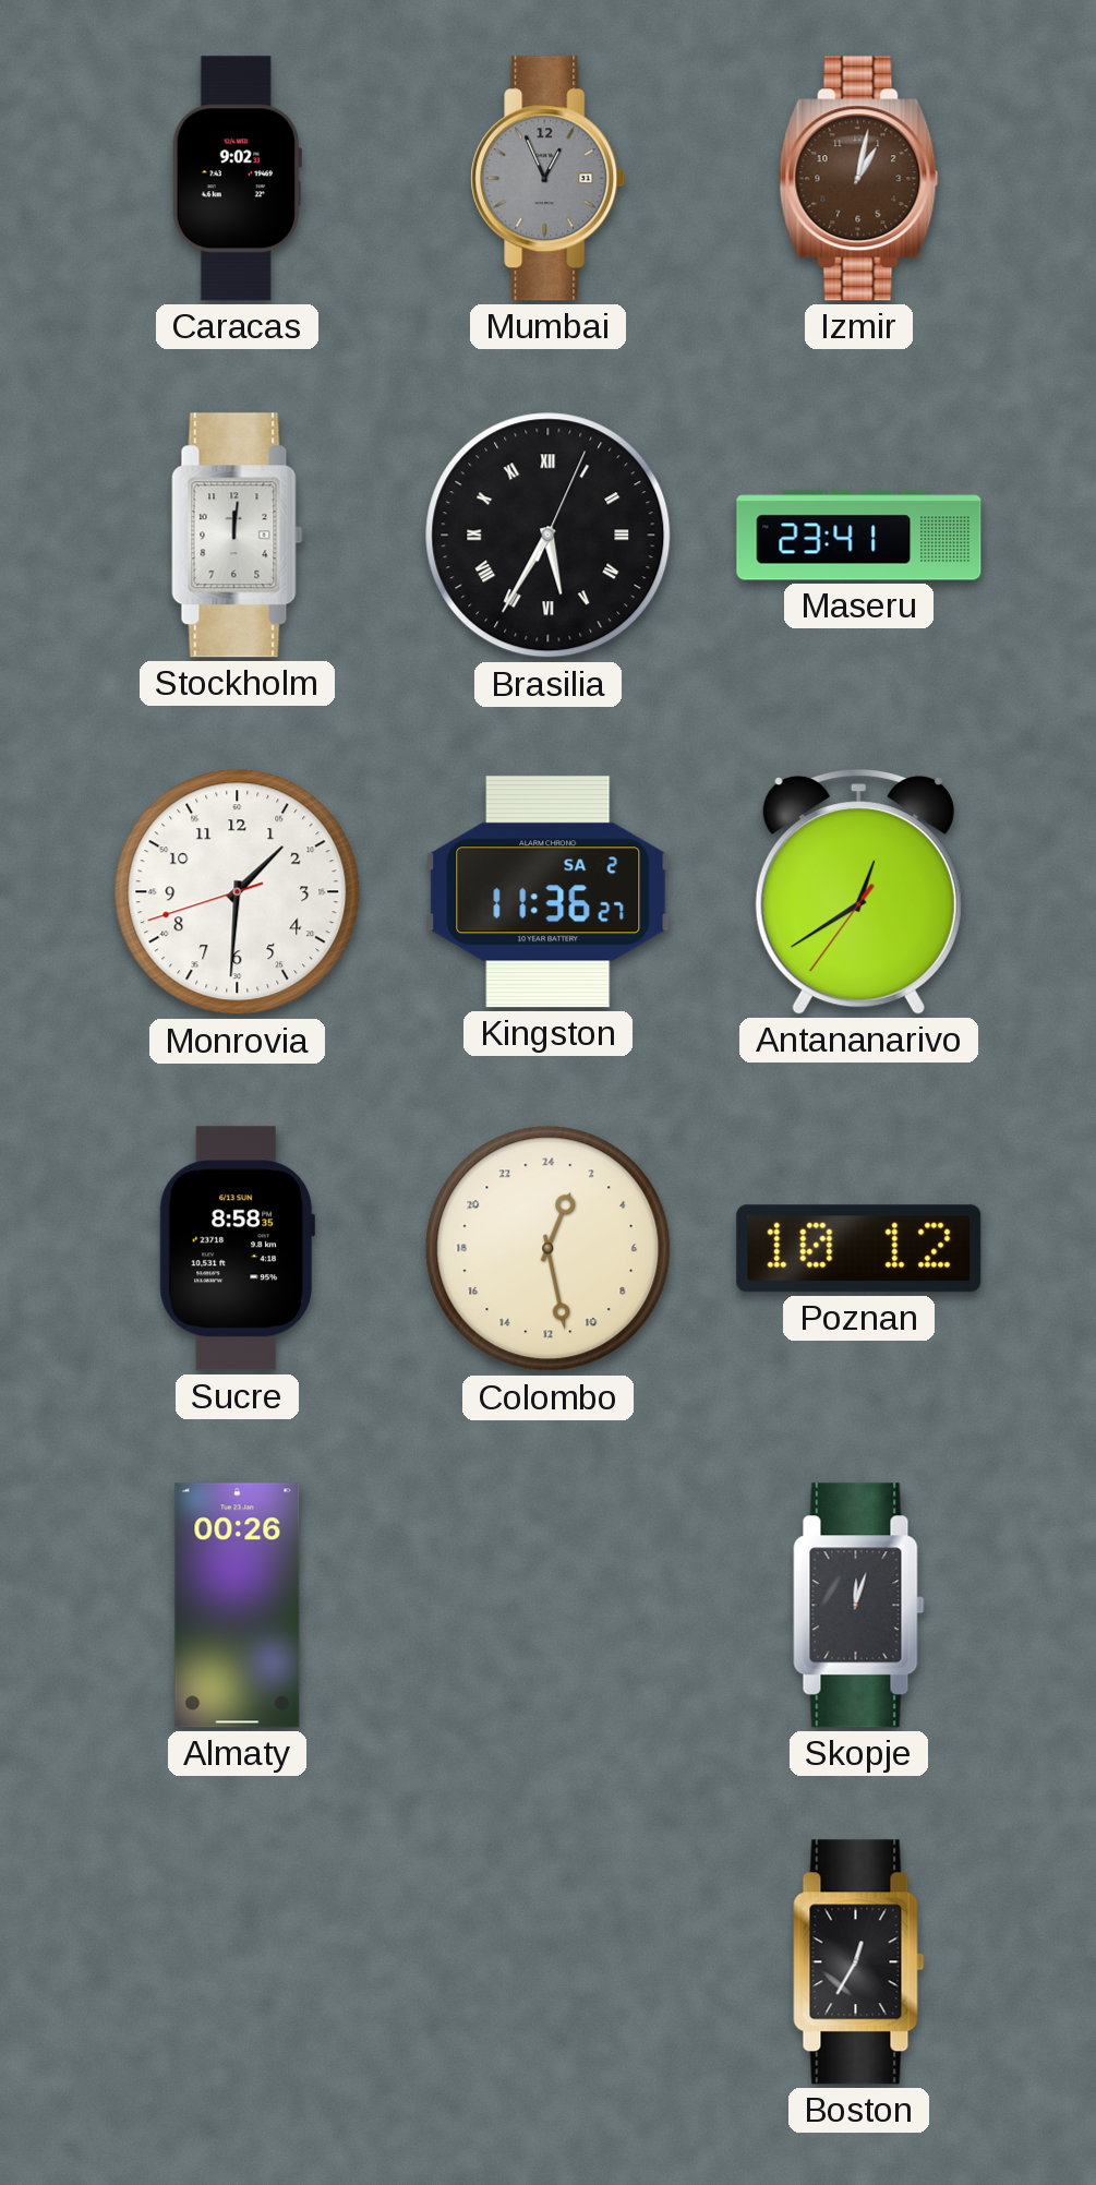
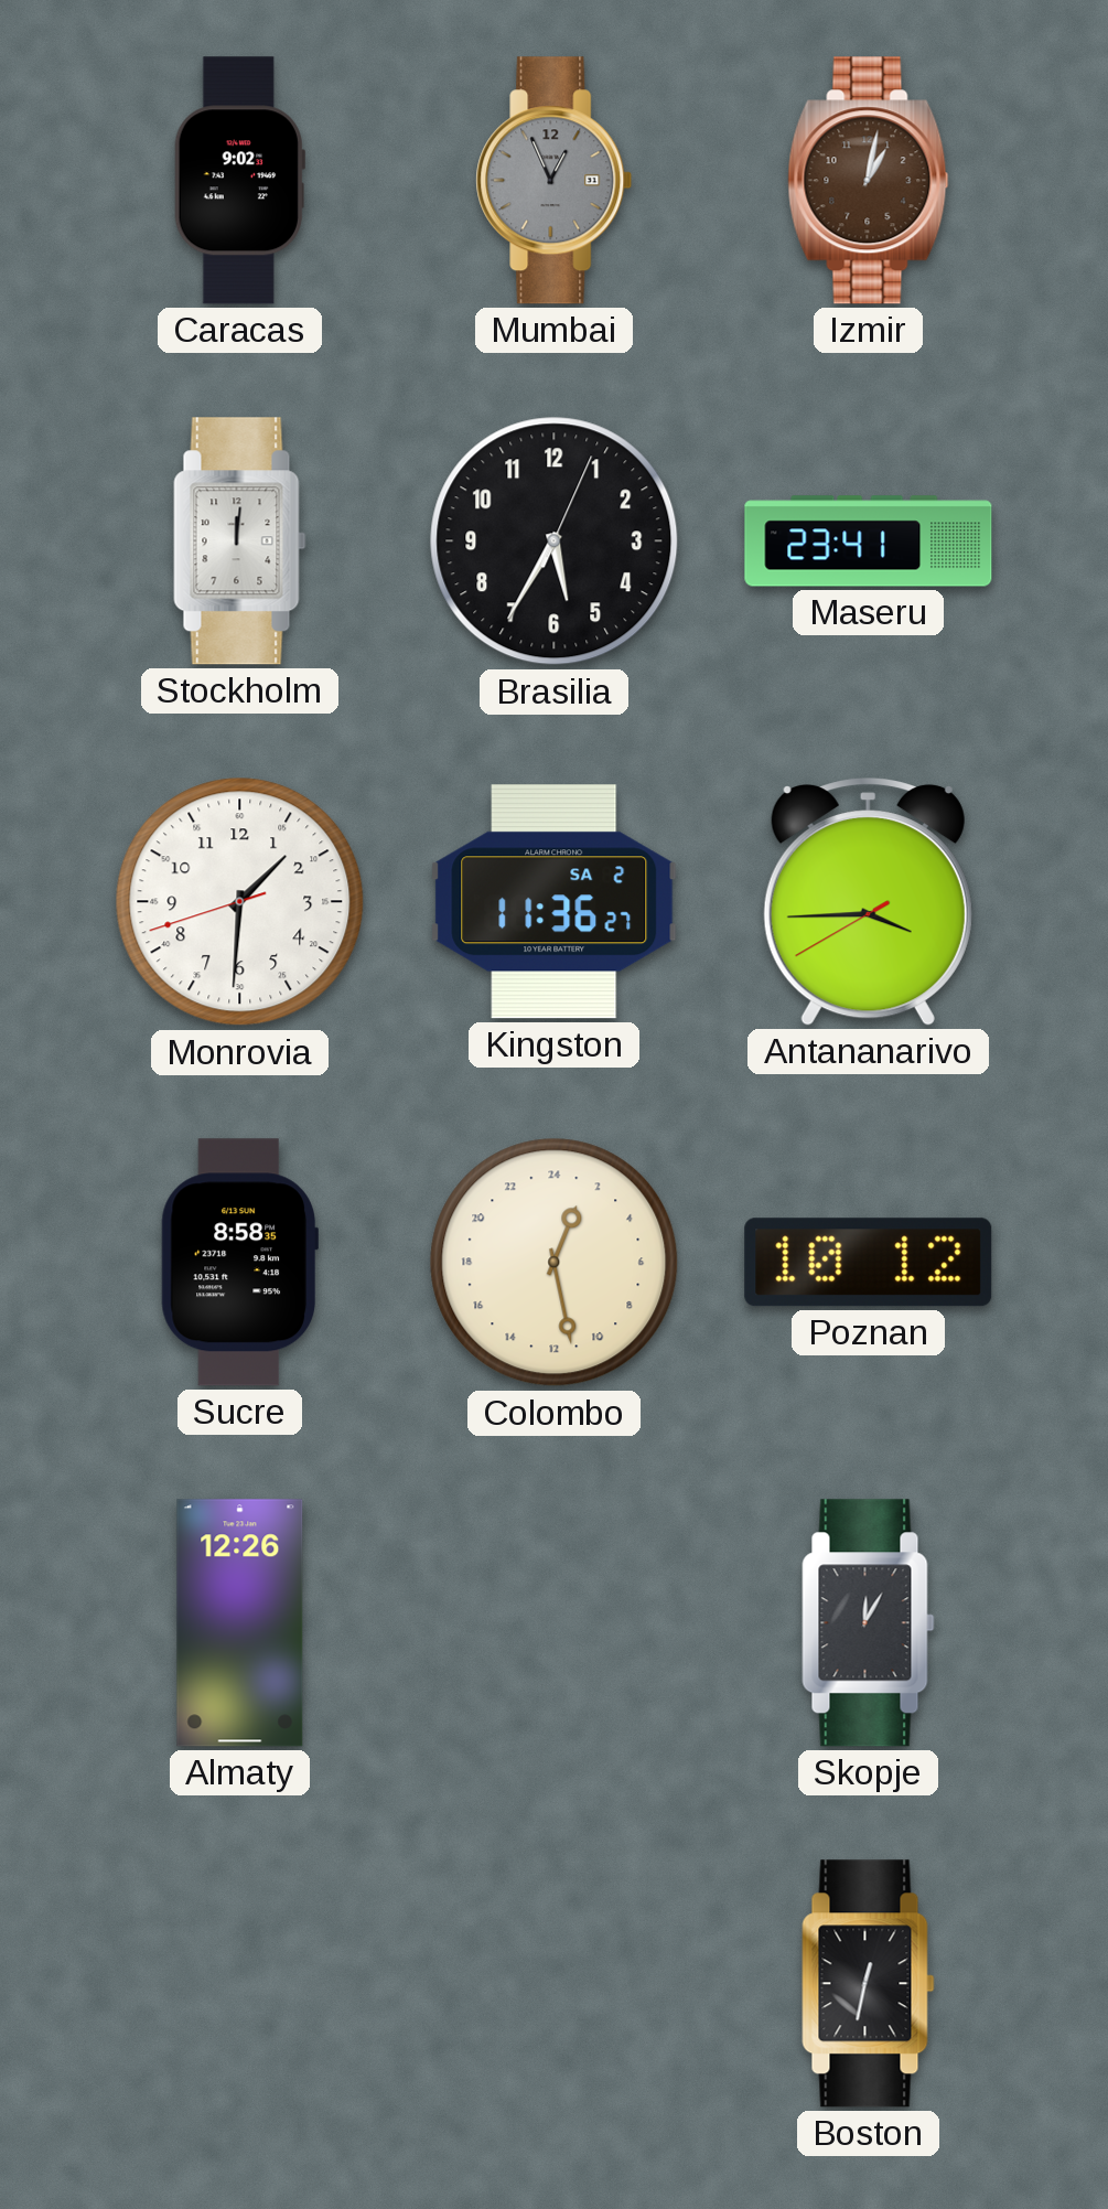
Brasilia numerals: Roman -> Arabic (555, 541)
Antananarivo: 12:39 -> 3:44 (868, 902)
Almaty: 00:26 -> 12:26 (240, 1623)
Skopje: 12:03 -> 12:05 (869, 1623)
Boston: 12:35 -> 12:32 (869, 1984)
